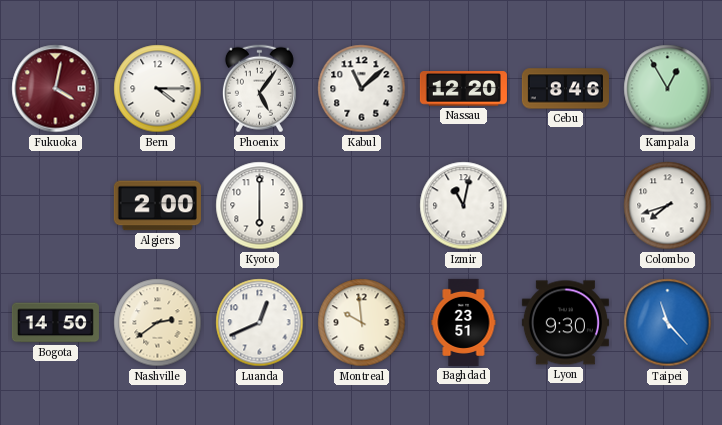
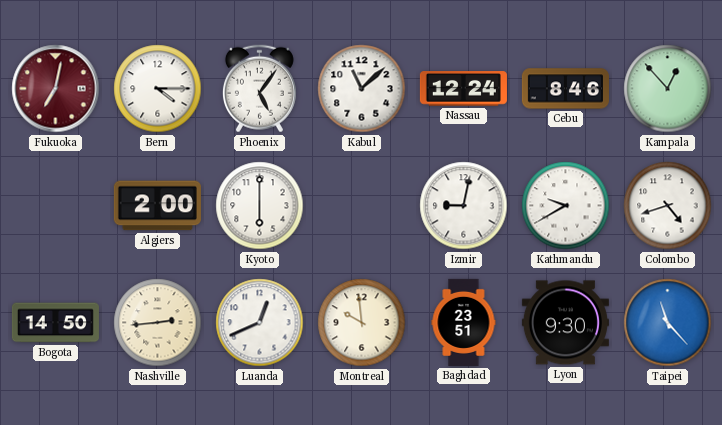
Fukuoka: 4:02 -> 7:02 (56, 89)
Nassau: 12:20 -> 12:24 (463, 89)
Kampala: 12:55 -> 12:53 (668, 89)
Izmir: 11:02 -> 9:02 (464, 206)
Kathmandu: none -> 9:40 (566, 206)
Colombo: 7:42 -> 4:42 (668, 206)
Nashville: 2:39 -> 2:44 (158, 323)
